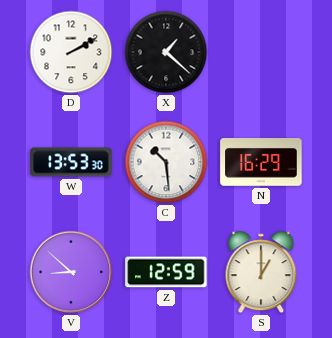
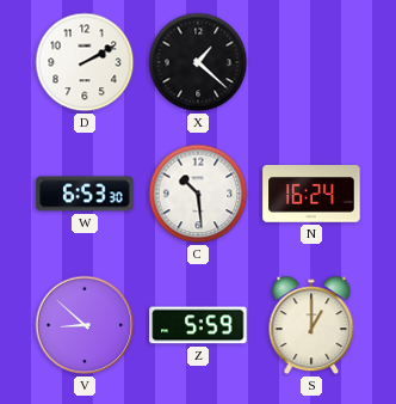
W: 13:53 -> 6:53 (85, 194)
N: 16:29 -> 16:24 (311, 195)
Z: 12:59 -> 5:59 (198, 325)
